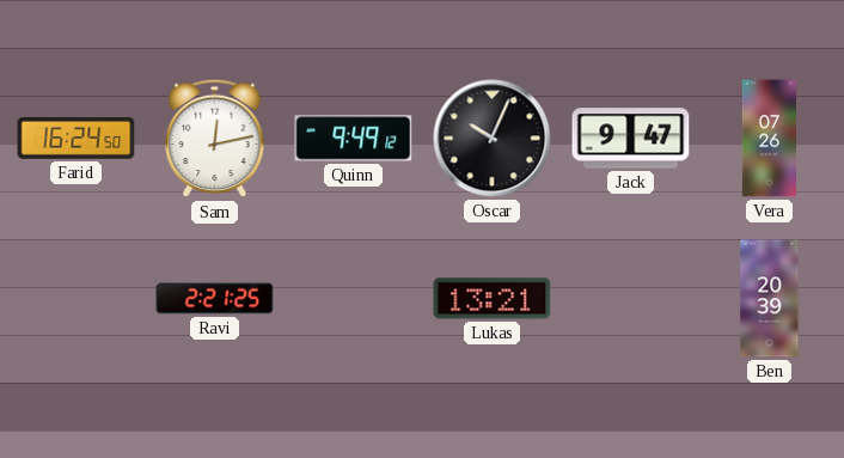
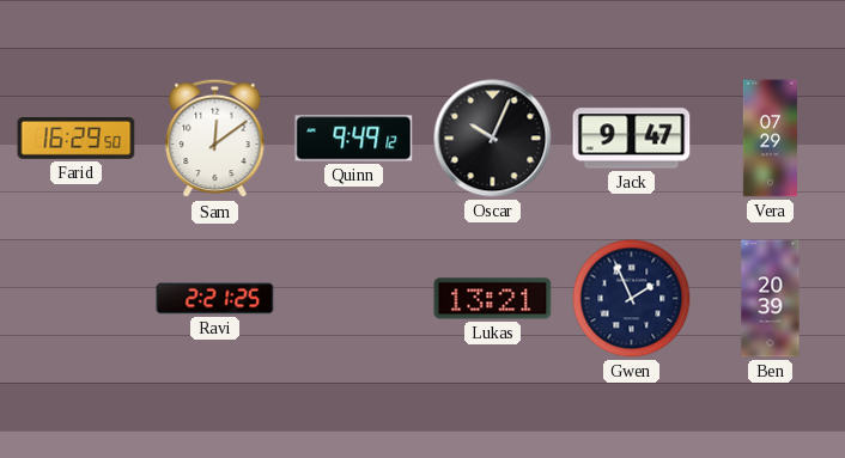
Farid: 16:24 -> 16:29 (77, 139)
Sam: 12:13 -> 12:09 (215, 139)
Vera: 07:26 -> 07:29 (770, 139)
Gwen: none -> 1:56 (632, 299)
